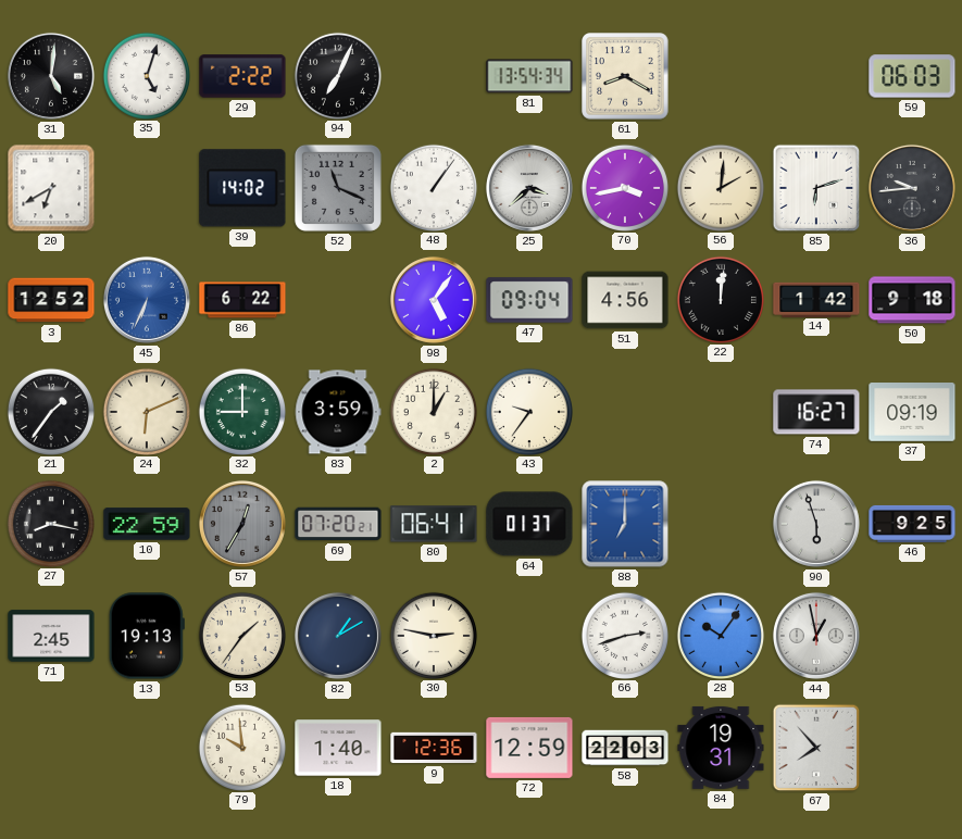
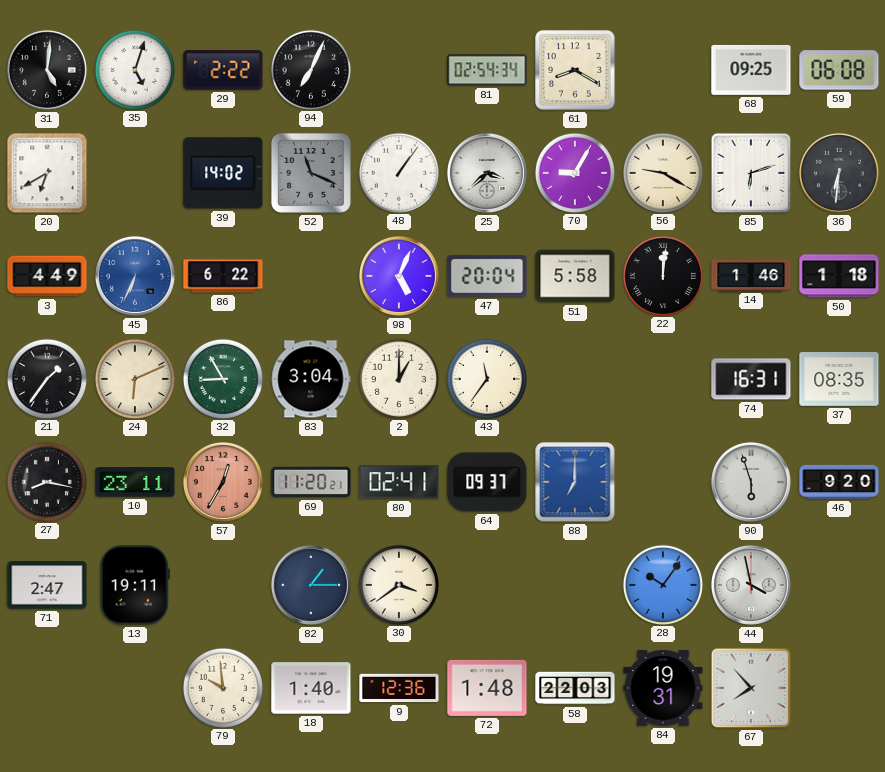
81: 13:54 -> 02:54 (487, 70)
68: none -> 09:25 (751, 70)
59: 06:03 -> 06:08 (839, 70)
70: 3:43 -> 9:05 (574, 172)
56: 2:01 -> 9:20 (662, 172)
36: 9:44 -> 6:31 (839, 173)
3: 12:52 -> 4:49 (47, 276)
98: 5:06 -> 5:04 (399, 276)
47: 09:04 -> 20:04 (487, 276)
51: 4:56 -> 5:58 (575, 276)
14: 1:42 -> 1:46 (751, 275)
50: 9:18 -> 1:18 (839, 276)
32: 9:00 -> 8:55 (222, 378)
83: 3:59 -> 3:04 (311, 379)
43: 9:36 -> 11:36 (486, 378)
74: 16:27 -> 16:31 (751, 379)
37: 09:19 -> 08:35 (839, 379)
10: 22:59 -> 23:11 (135, 482)
57 dial: grey -> salmon (223, 482)
69: 07:20 -> 11:20 (311, 482)
80: 06:41 -> 02:41 (399, 482)
64: 01:37 -> 09:37 (487, 482)
46: 9:25 -> 9:20 (839, 482)
71: 2:45 -> 2:47 (47, 585)
13: 19:13 -> 19:11 (135, 585)
53: 1:36 -> none (241, 635)
82: 1:10 -> 1:15 (311, 585)
30: 2:47 -> 3:39 (398, 584)
66: 2:42 -> none (624, 635)
44: 12:58 -> 3:58 (751, 585)
72: 12:59 -> 1:48 (487, 688)
